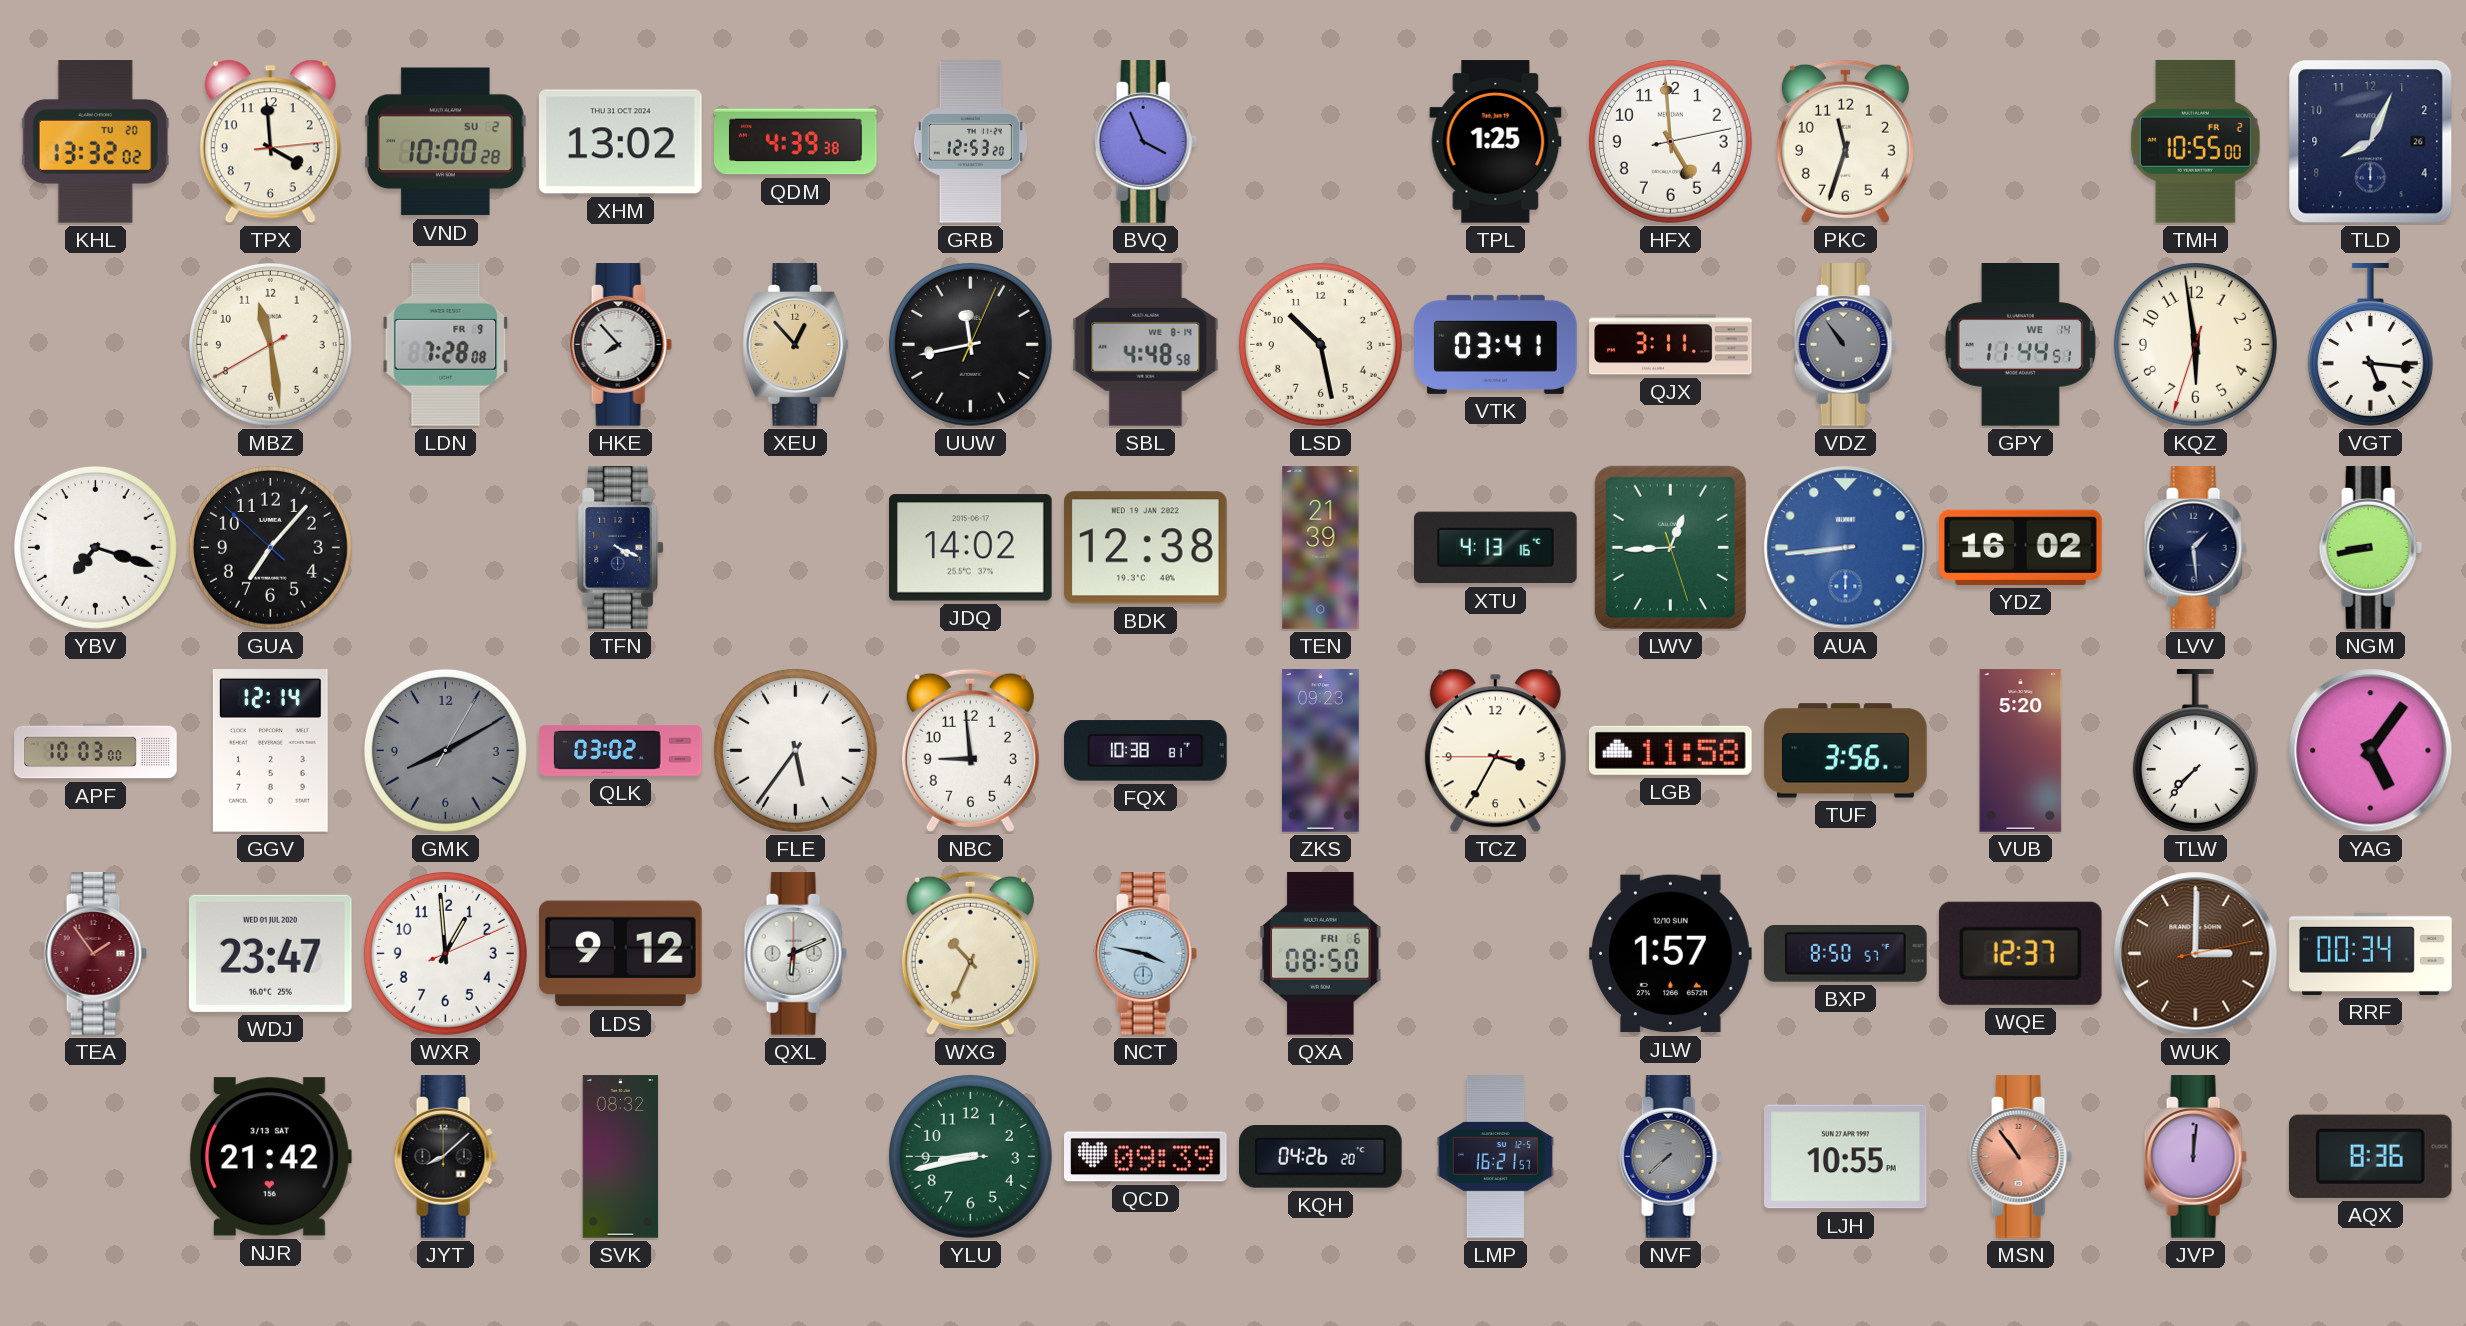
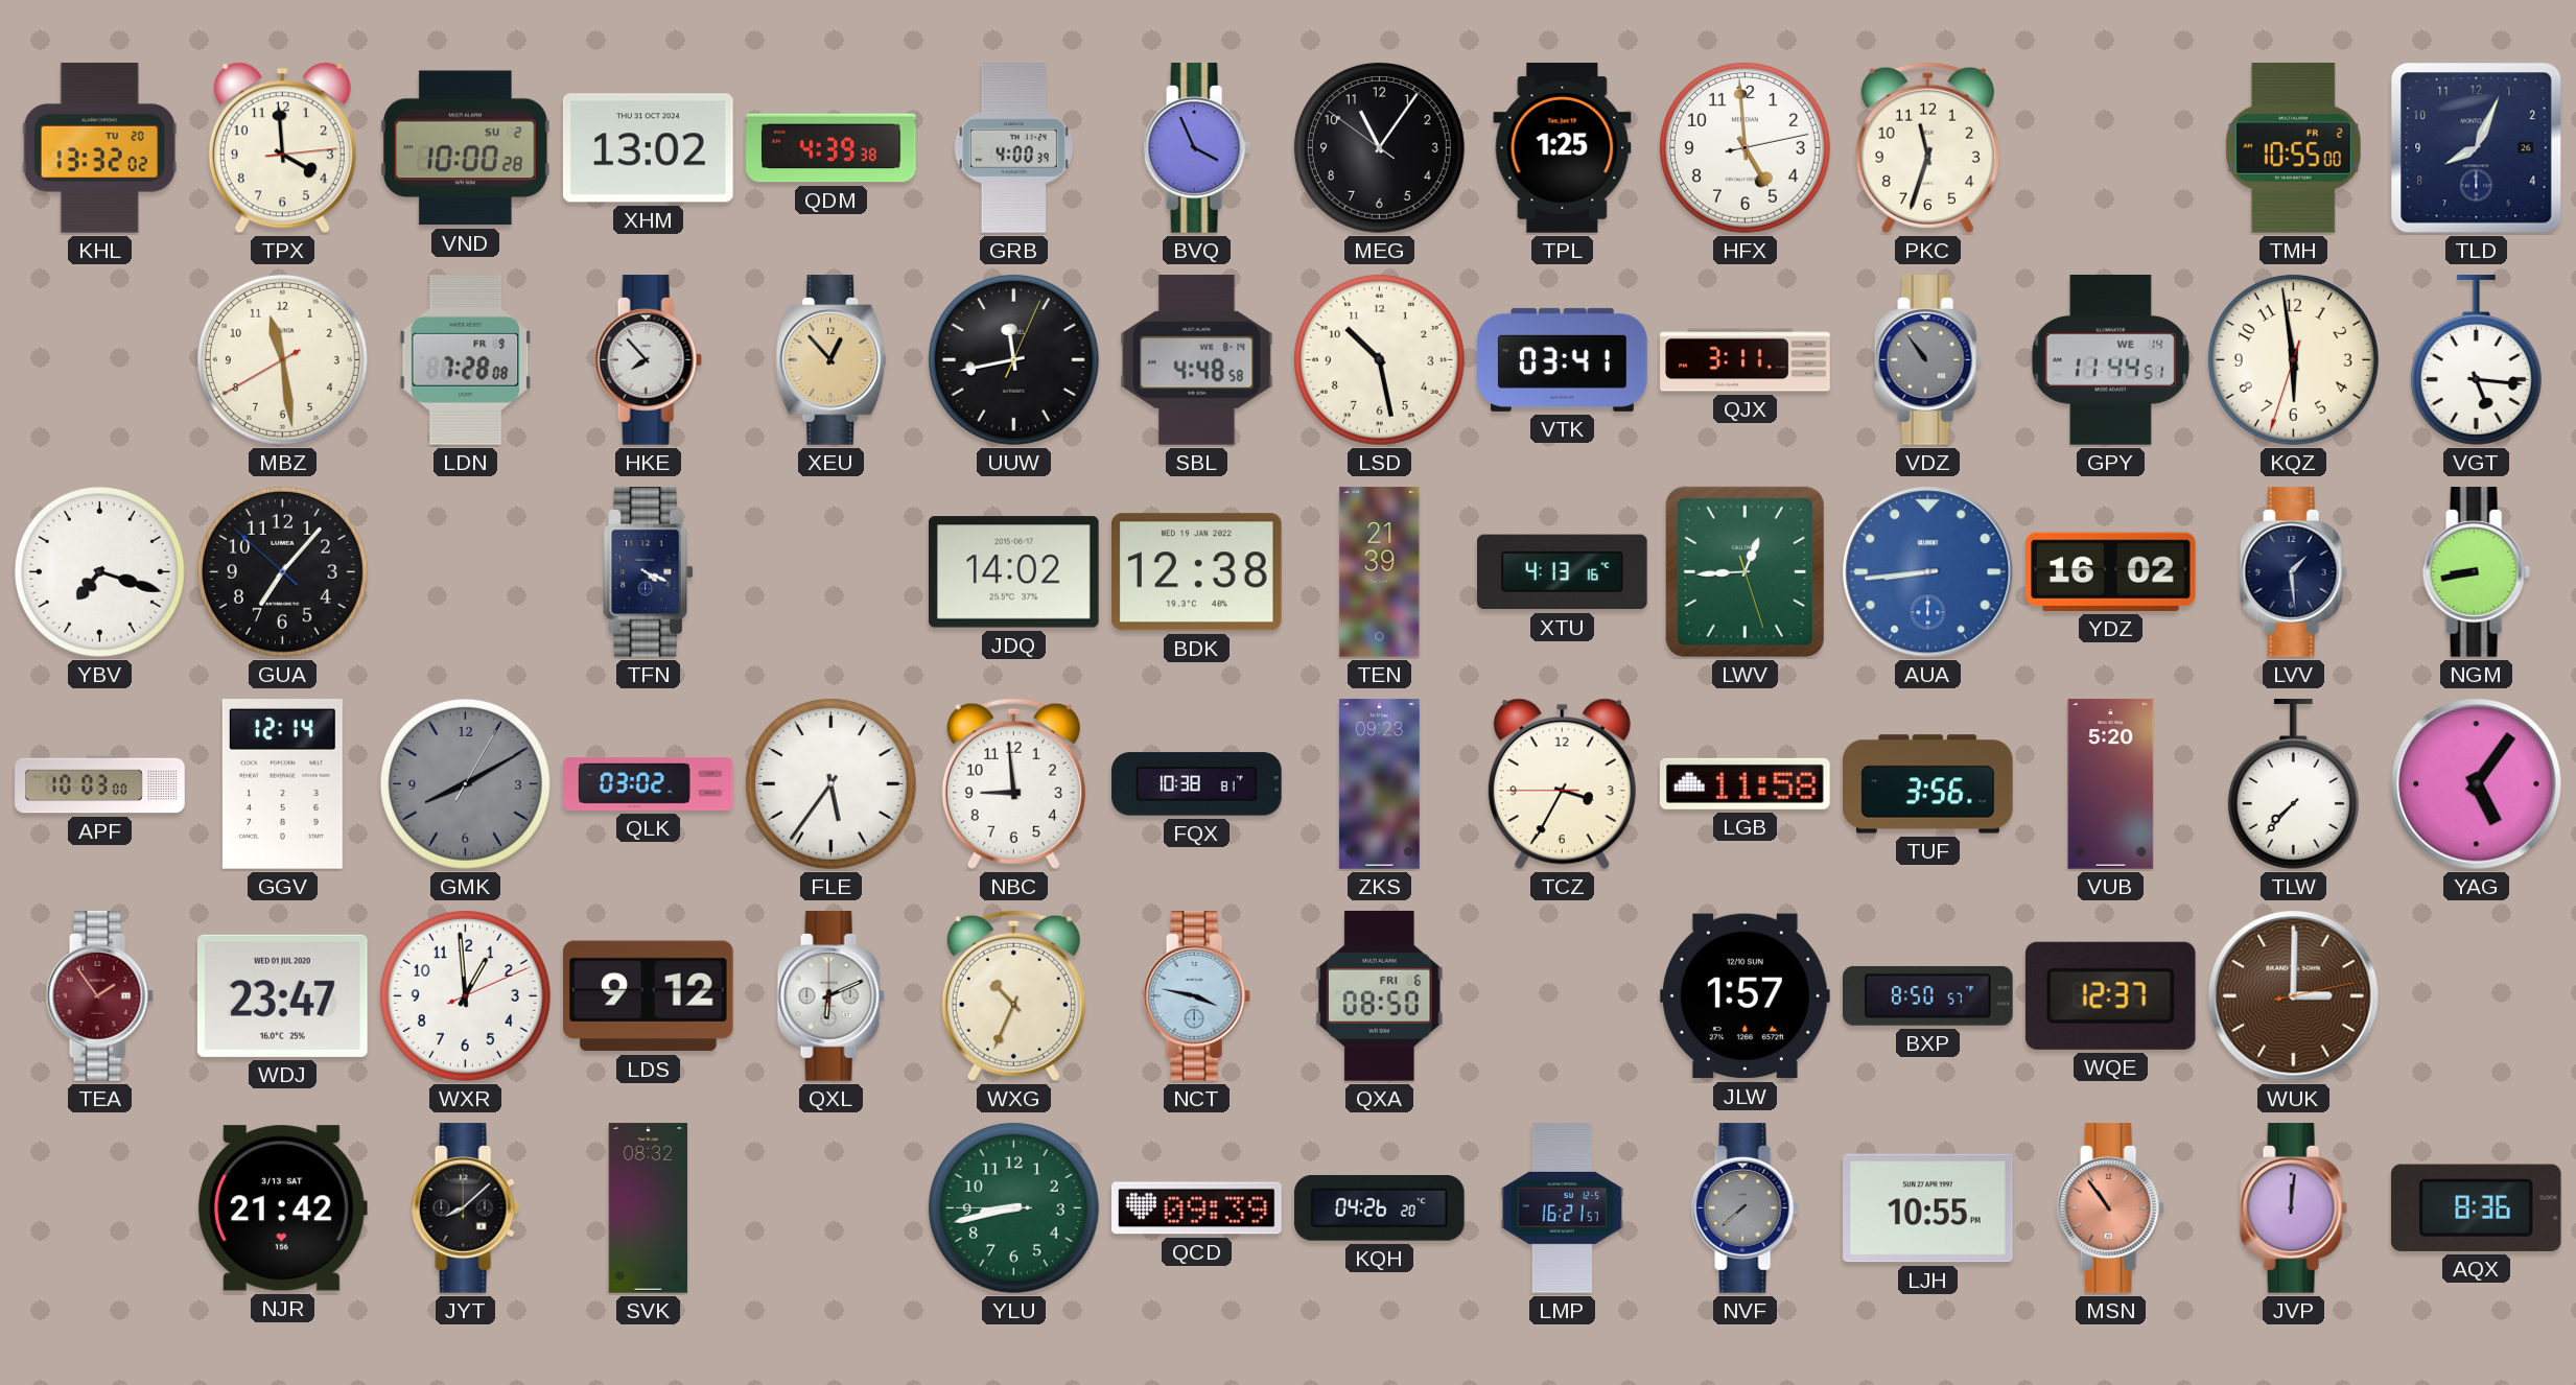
GRB: 12:53 -> 4:00 (1013, 148)
MEG: none -> 11:05 (1379, 147)
RRF: 00:34 -> none (2371, 953)
